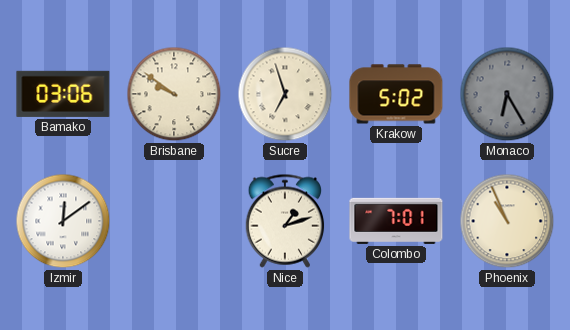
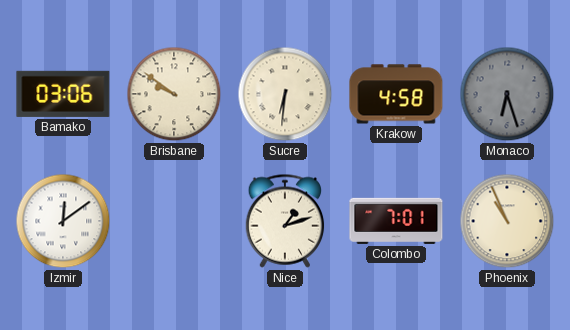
Sucre: 6:57 -> 6:31 (285, 94)
Krakow: 5:02 -> 4:58 (396, 94)
Monaco: 6:25 -> 6:27 (507, 94)
